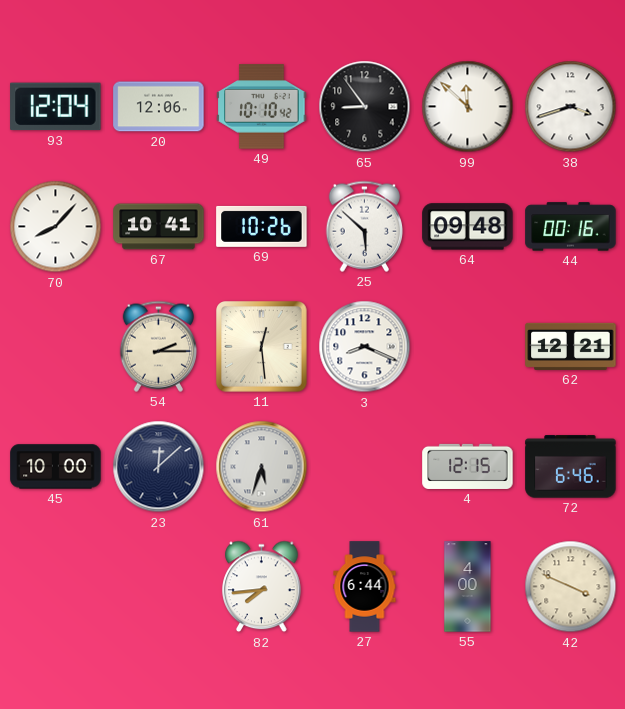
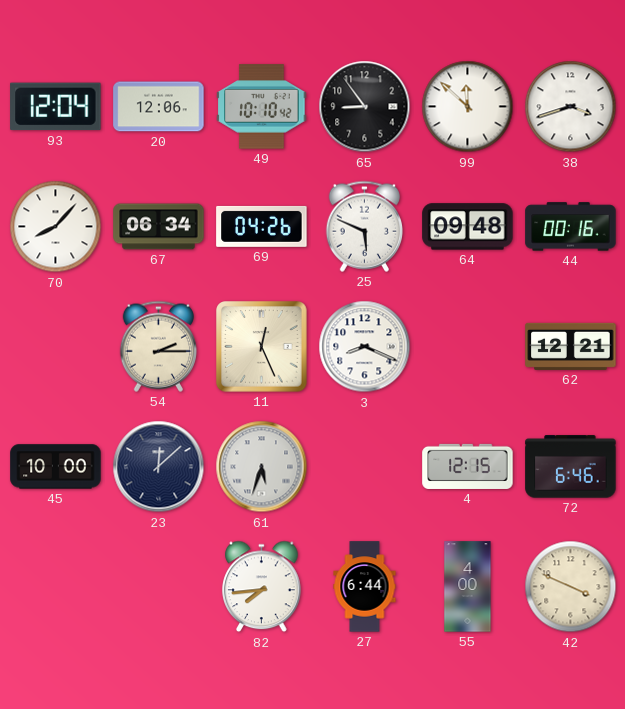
67: 10:41 -> 06:34 (159, 227)
69: 10:26 -> 04:26 (262, 226)
25: 5:52 -> 5:49 (364, 226)
11: 12:29 -> 12:26 (262, 347)
